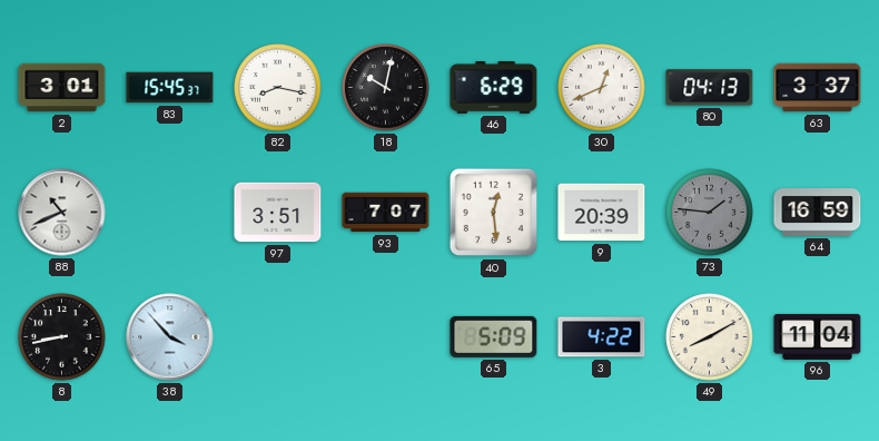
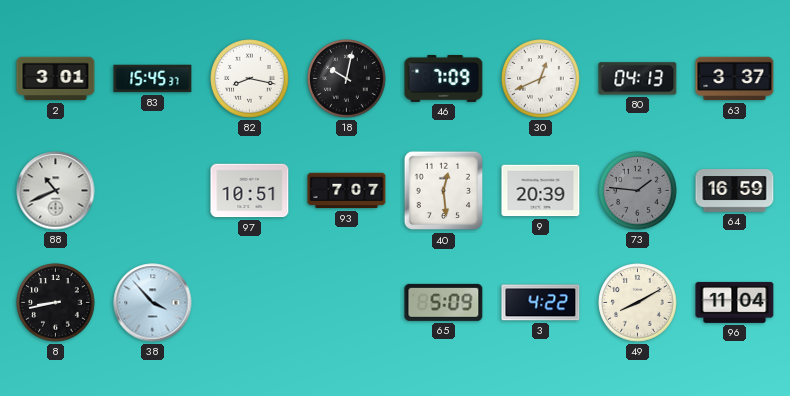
46: 6:29 -> 7:09 (444, 78)
97: 3:51 -> 10:51 (250, 191)
